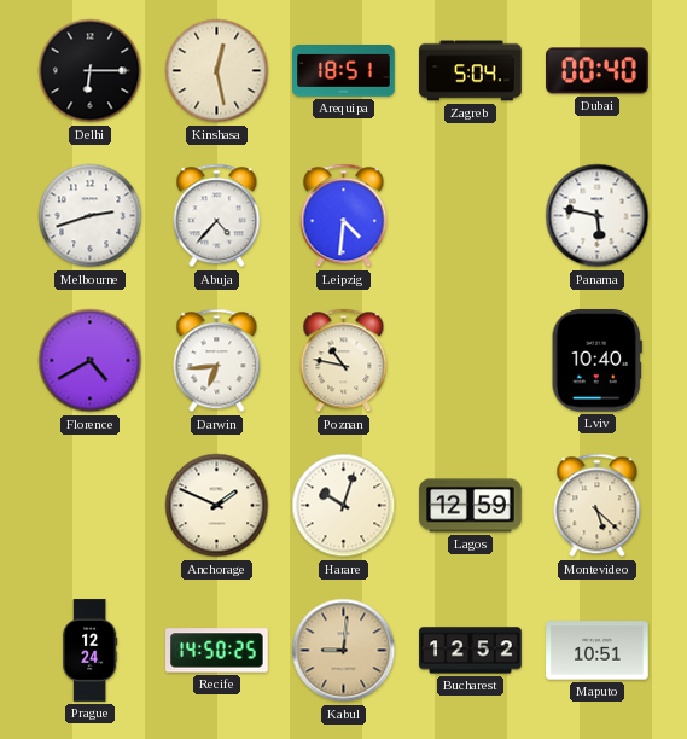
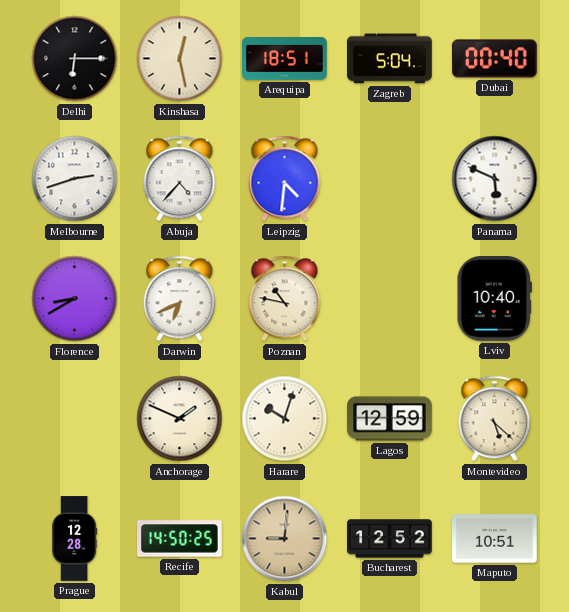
Panama: 5:47 -> 5:49 (495, 179)
Florence: 4:40 -> 8:40 (75, 299)
Darwin: 6:44 -> 6:41 (180, 299)
Prague: 12:24 -> 12:28 (75, 539)
